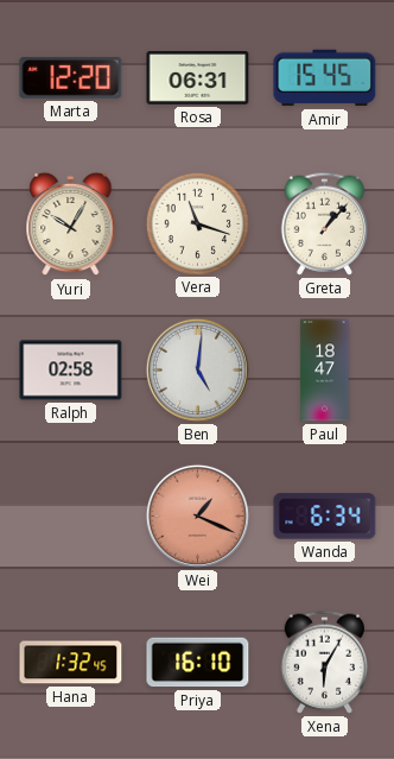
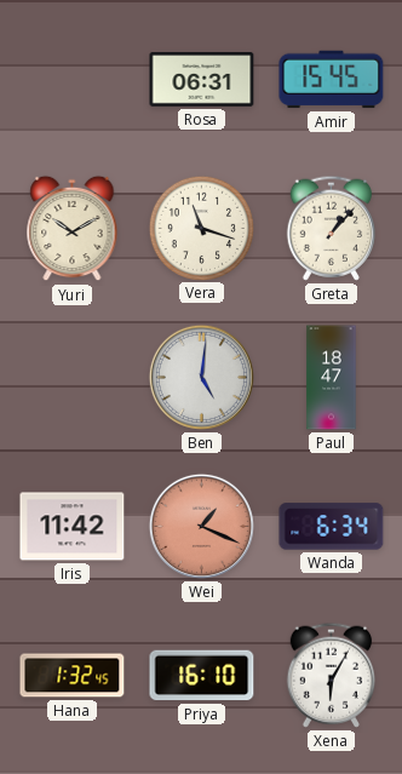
Marta: 12:20 -> none (71, 78)
Yuri: 10:05 -> 10:10 (73, 229)
Ralph: 02:58 -> none (71, 371)
Iris: none -> 11:42 (73, 527)
